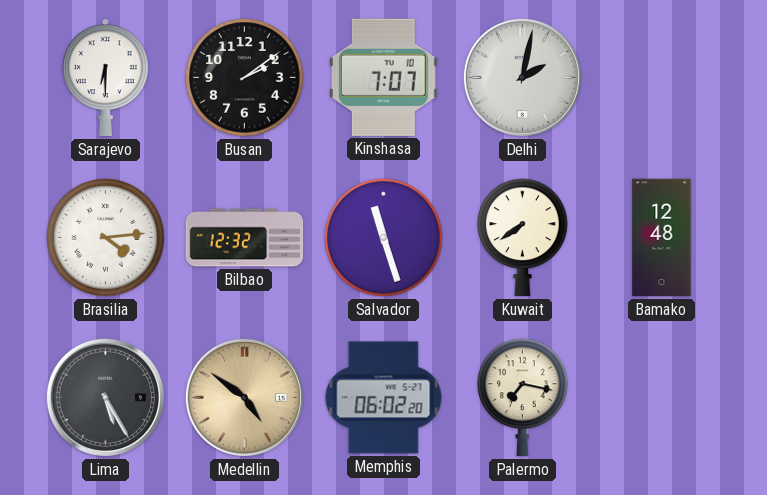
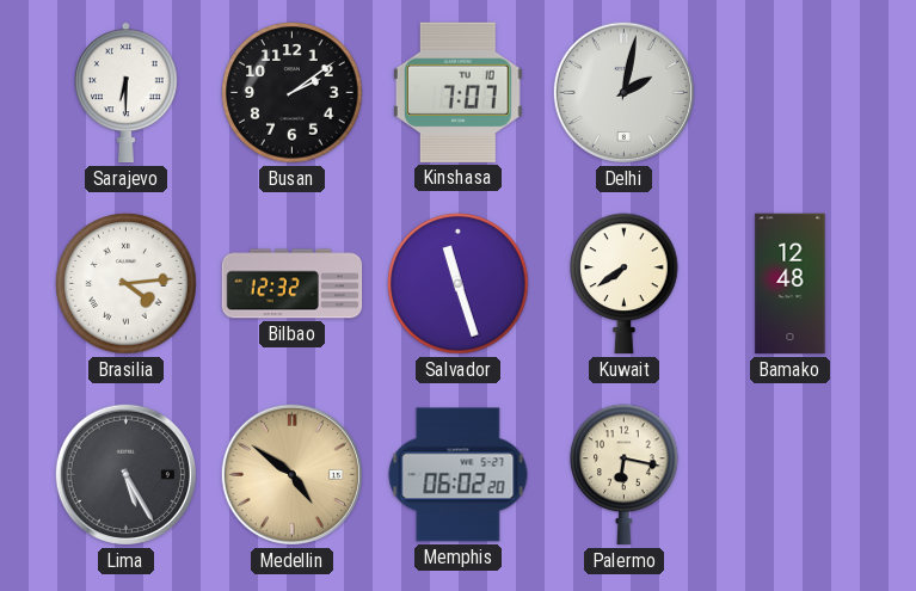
Palermo: 7:17 -> 6:17 (625, 475)
